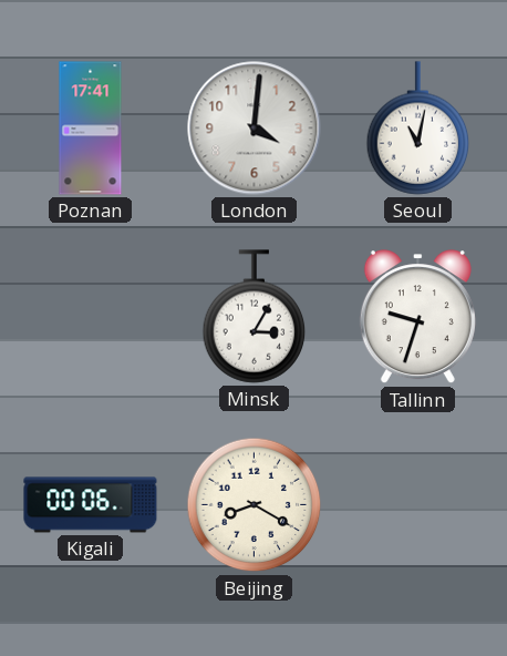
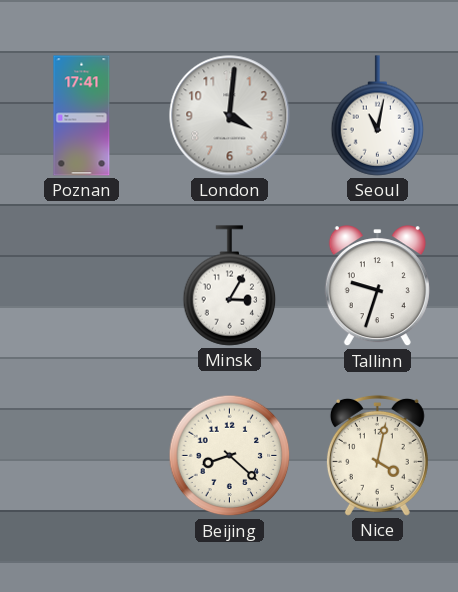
Kigali: 00:06 -> none (91, 505)
Beijing: 8:20 -> 8:22 (230, 456)
Nice: none -> 4:02 (377, 455)
